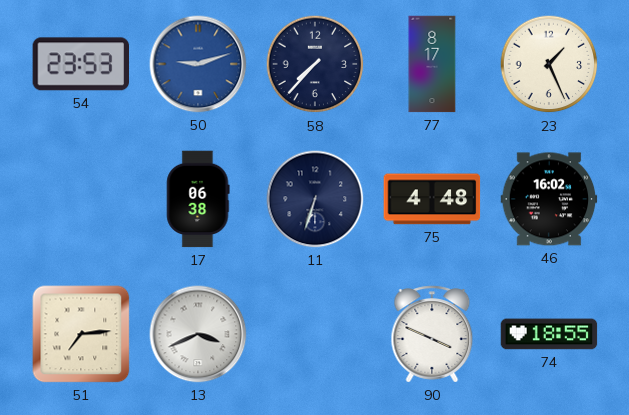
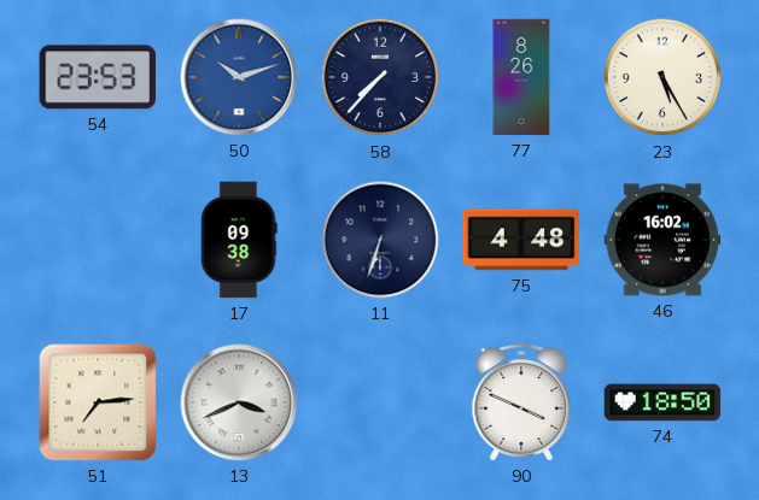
50: 9:12 -> 10:12 (239, 77)
77: 8:17 -> 8:26 (521, 77)
23: 1:26 -> 5:25 (662, 77)
17: 06:38 -> 09:38 (239, 240)
74: 18:55 -> 18:50 (662, 402)
